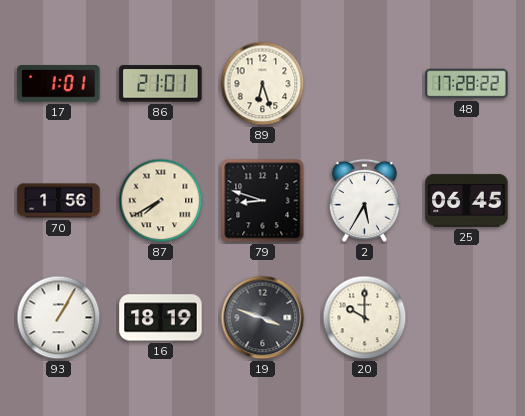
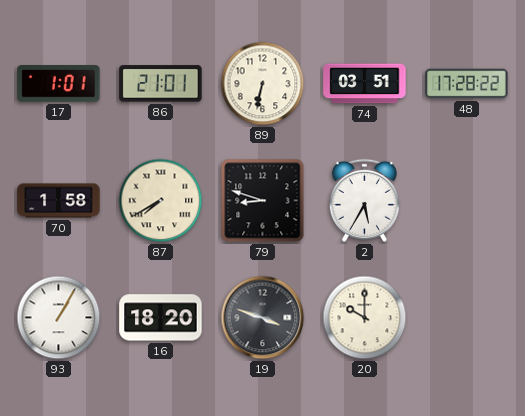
89: 6:27 -> 6:32 (263, 84)
74: none -> 03:51 (365, 84)
70: 1:56 -> 1:58 (59, 201)
25: 06:45 -> none (467, 201)
16: 18:19 -> 18:20 (161, 318)
